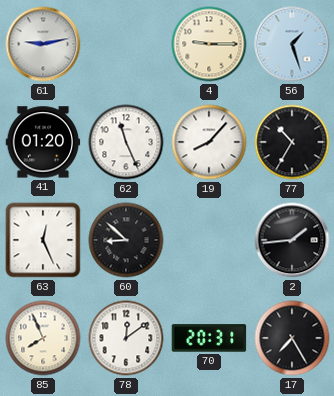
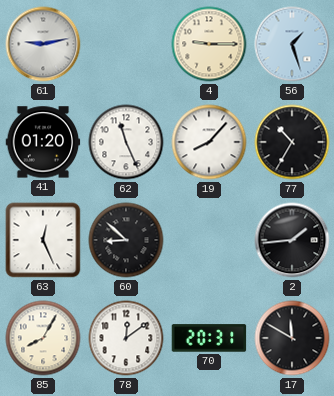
85: 7:56 -> 8:05 (43, 338)
17: 7:25 -> 11:50 (292, 338)
